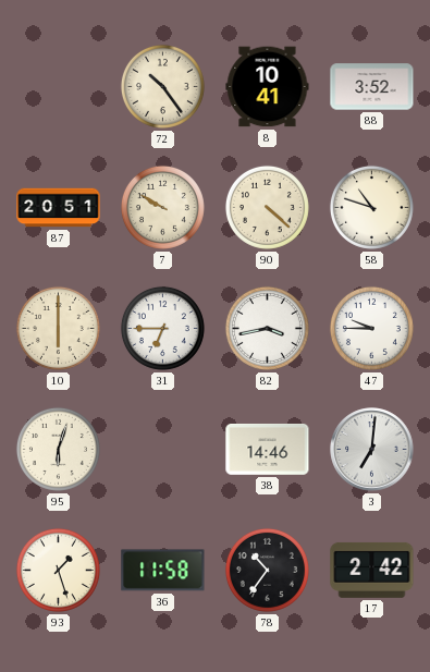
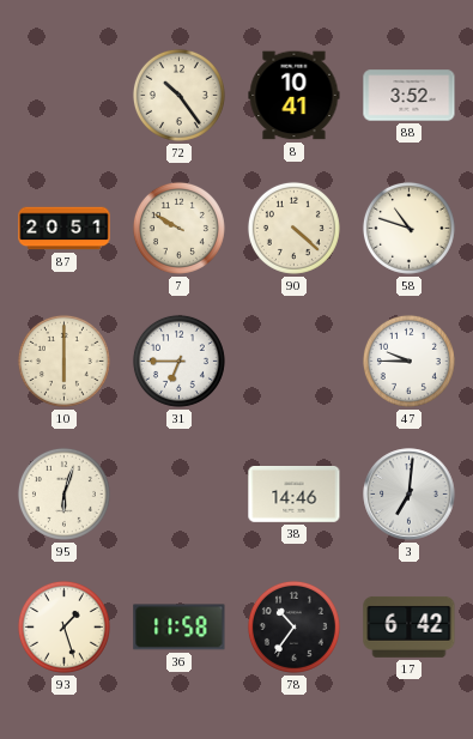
82: 3:43 -> none (267, 328)
17: 2:42 -> 6:42 (410, 626)
